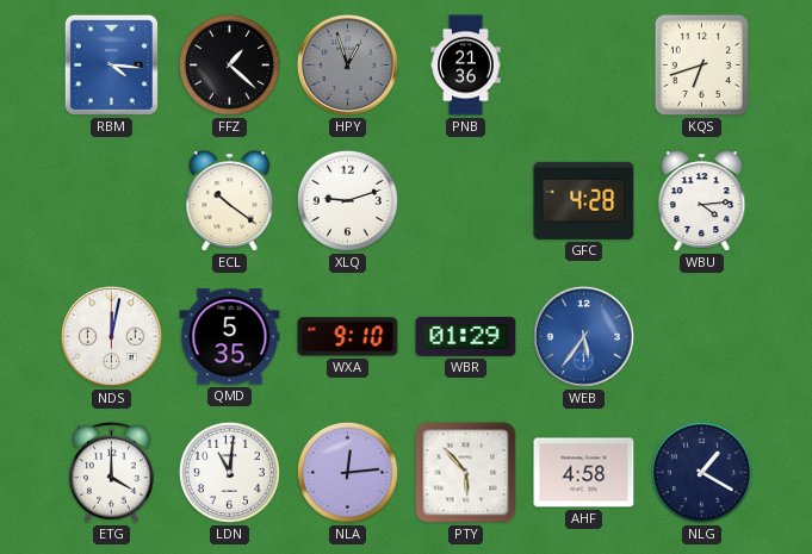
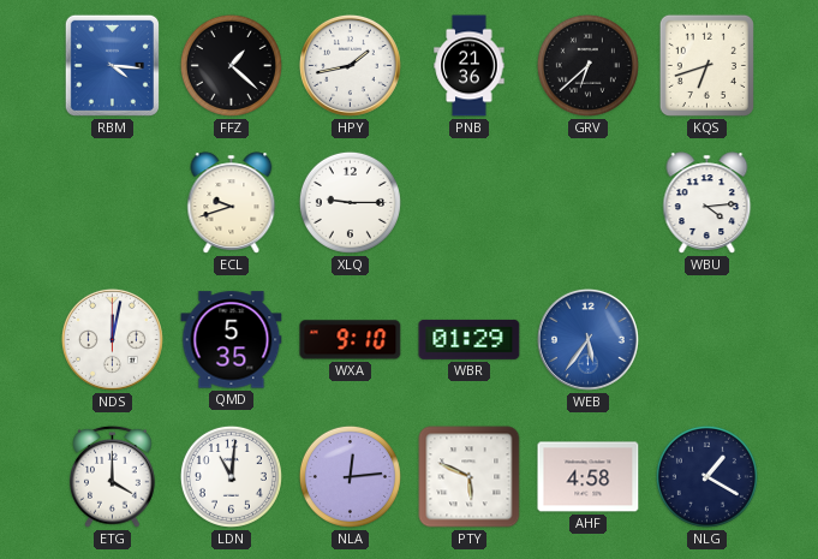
HPY: 12:57 -> 1:43 (350, 65)
HPY dial: grey -> white (350, 65)
GRV: none -> 6:38 (587, 65)
ECL: 10:21 -> 9:42 (232, 203)
XLQ: 9:12 -> 9:15 (350, 202)
GFC: 4:28 -> none (584, 200)
PTY: 5:53 -> 5:49 (470, 477)
